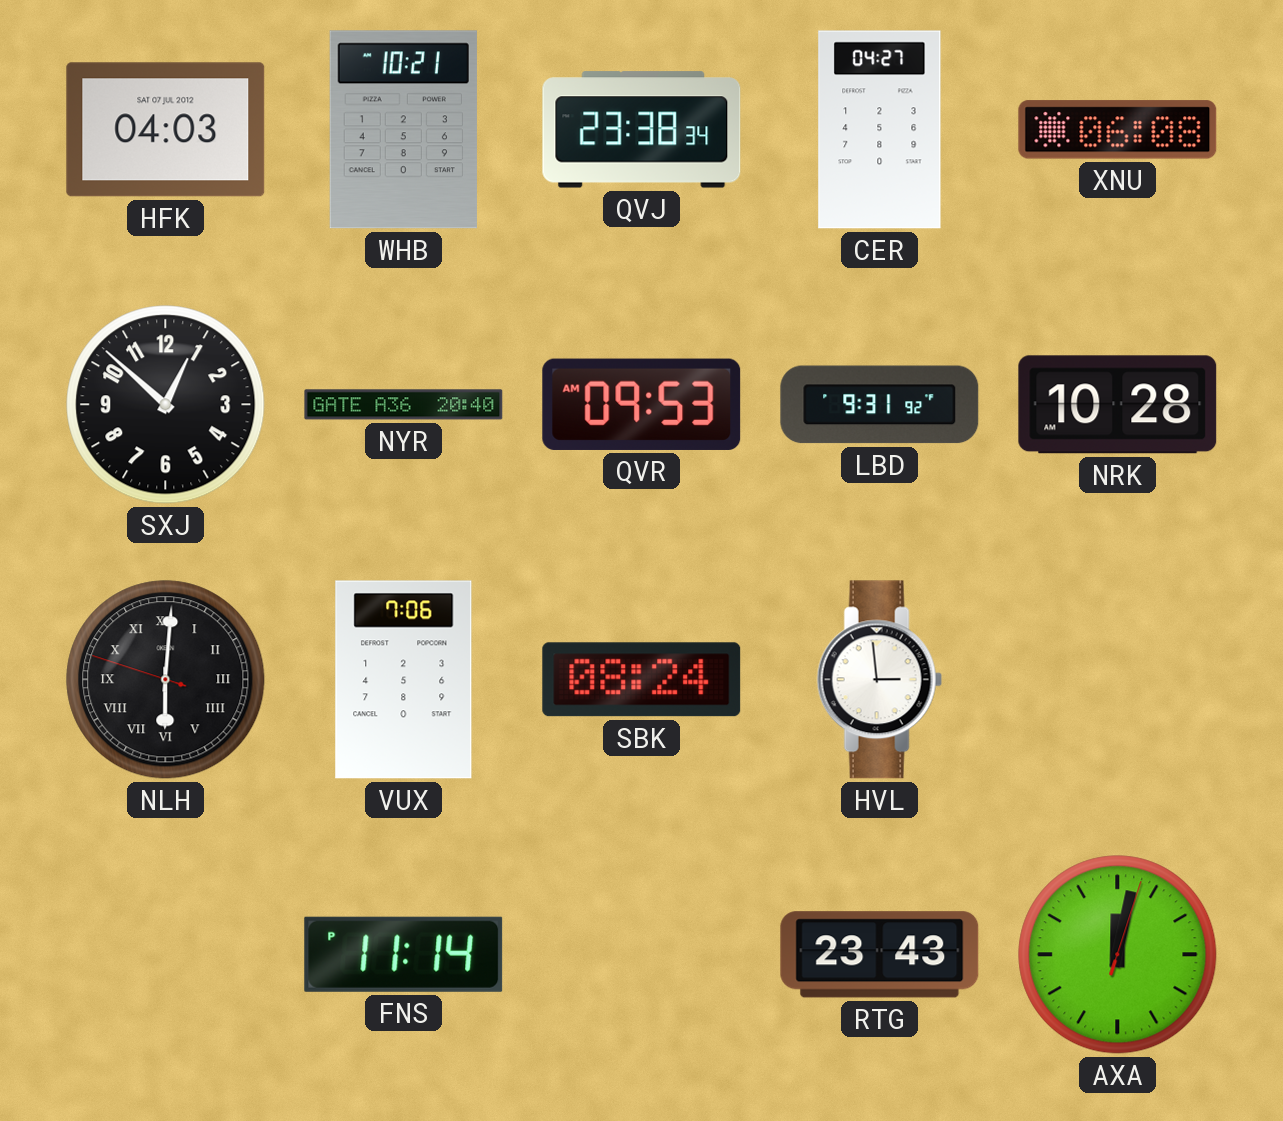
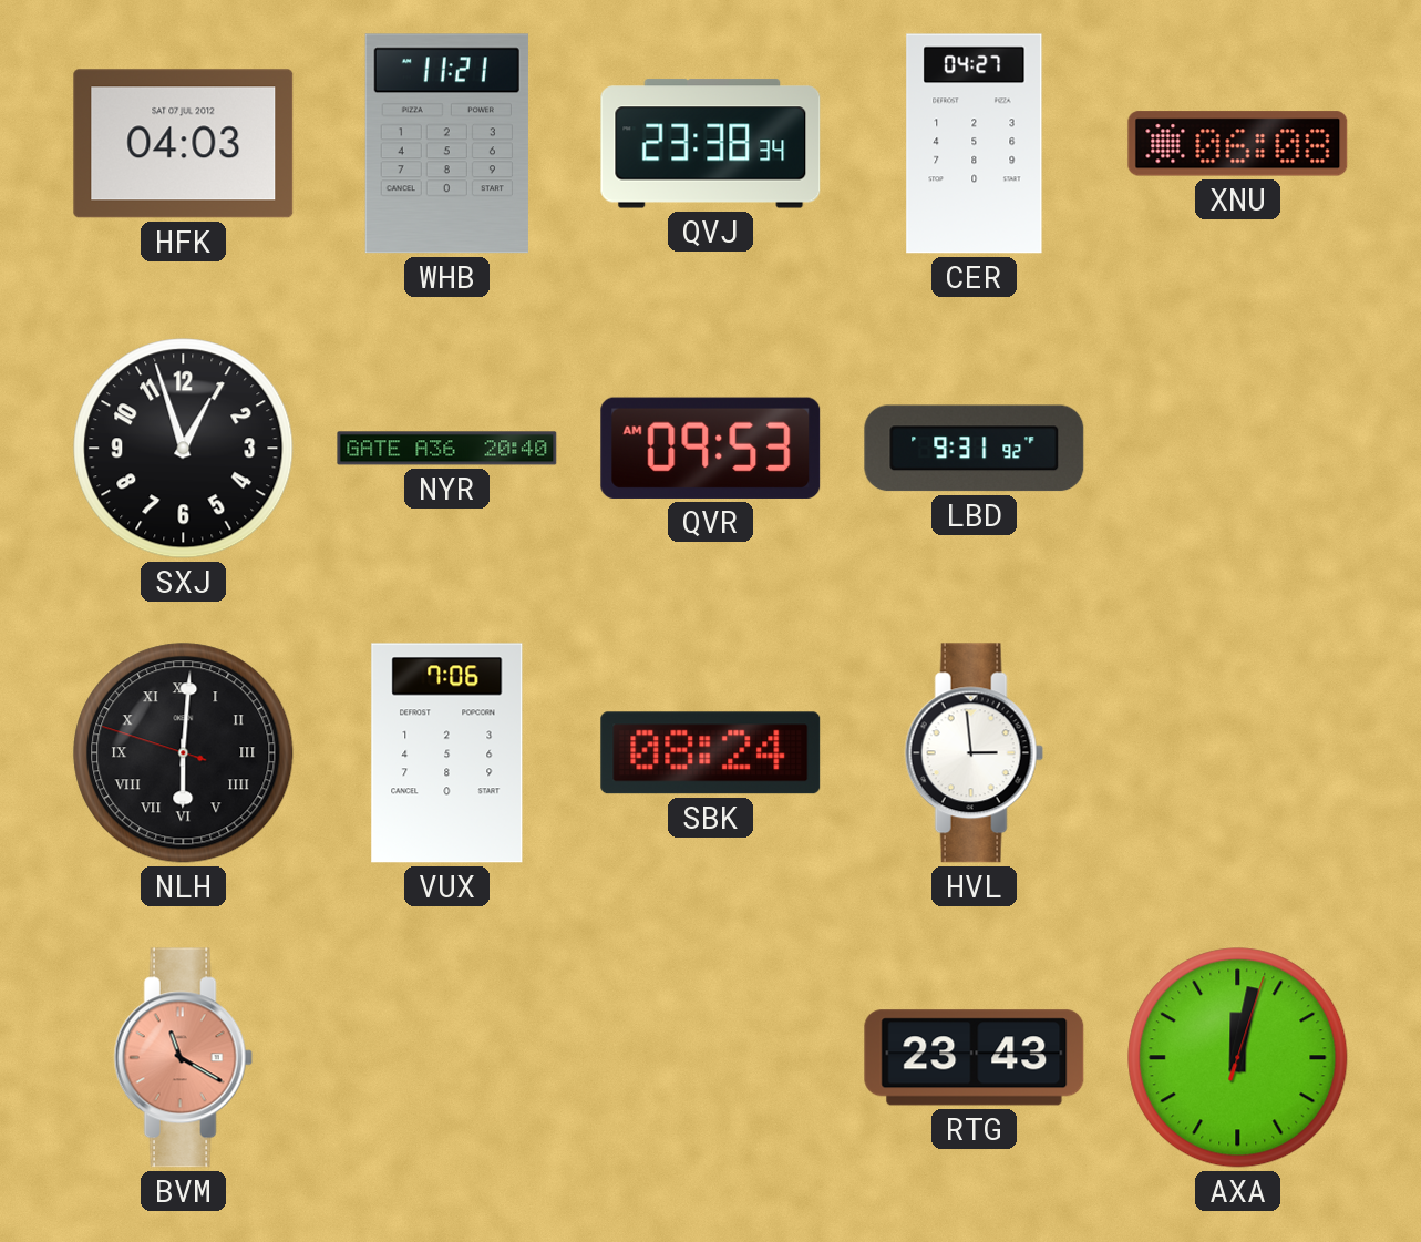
WHB: 10:21 -> 11:21 (446, 144)
SXJ: 12:52 -> 12:57 (184, 449)
NRK: 10:28 -> none (1118, 405)
BVM: none -> 11:20 (183, 1058)
FNS: 11:14 -> none (404, 954)
